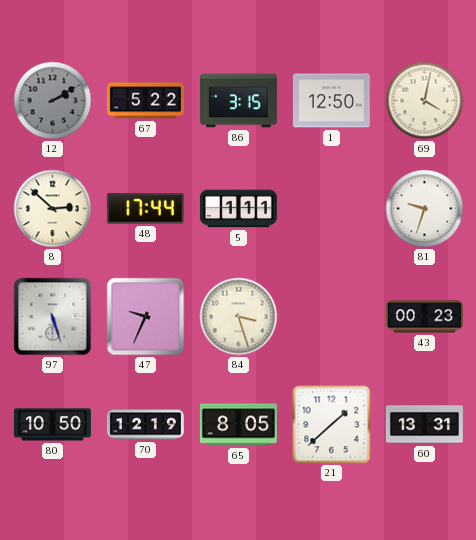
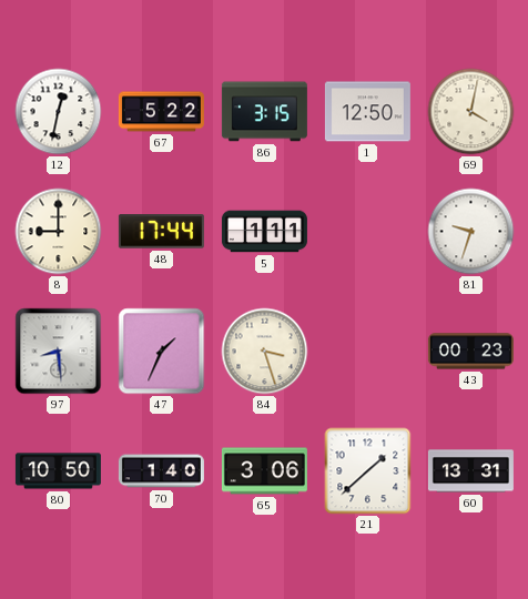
12: 2:10 -> 12:32 (59, 112)
12 dial: grey -> white (59, 112)
8: 2:52 -> 9:00 (59, 232)
97: 5:27 -> 8:29 (59, 352)
47: 9:34 -> 1:34 (162, 352)
70: 12:19 -> 1:40 (161, 471)
65: 8:05 -> 3:06 (264, 471)
